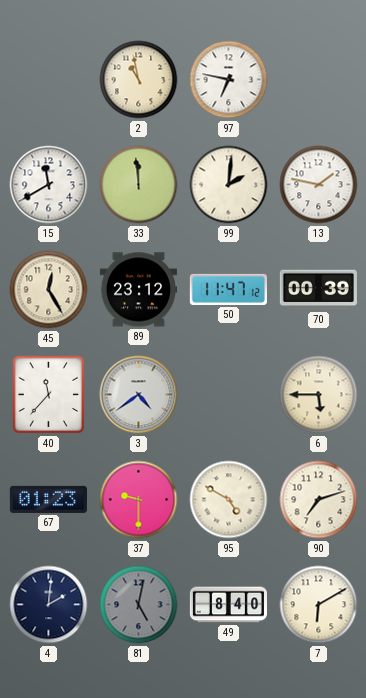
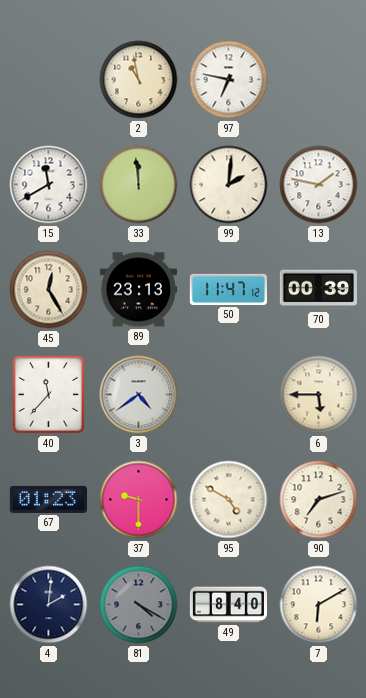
89: 23:12 -> 23:13 (138, 290)
81: 5:02 -> 4:20 (139, 605)
